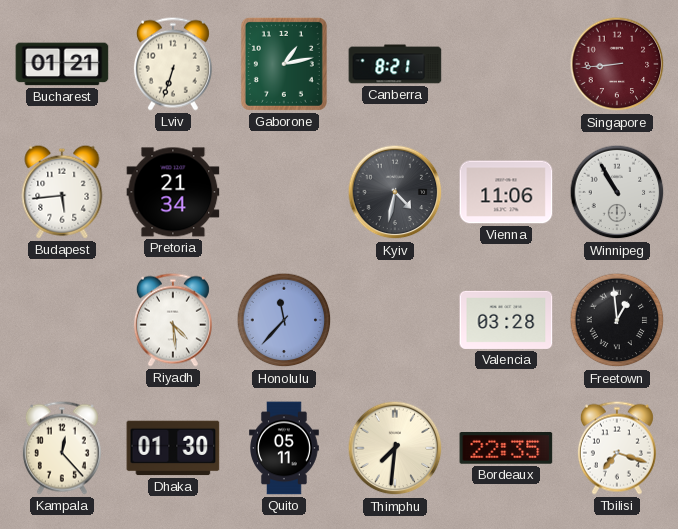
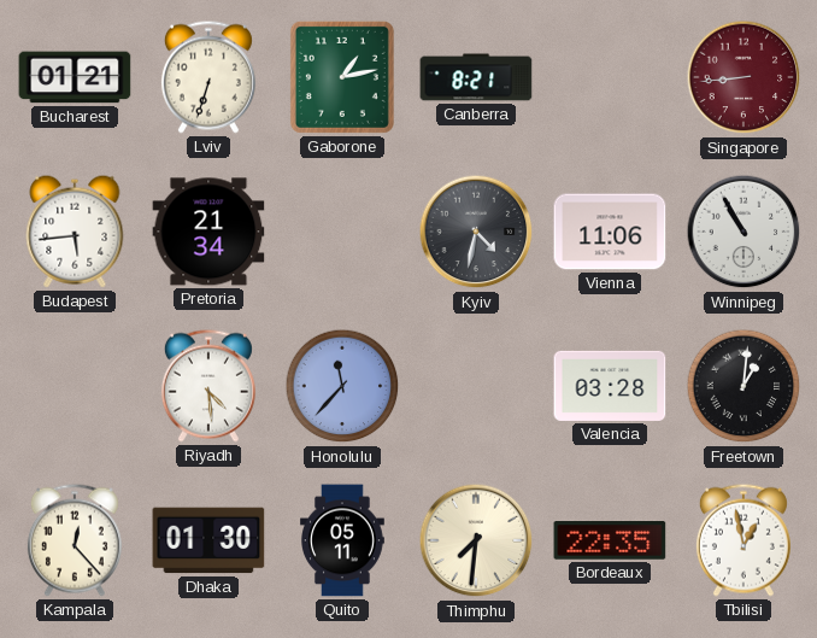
Freetown: 12:59 -> 1:01 (743, 386)
Tbilisi: 7:18 -> 12:58 (743, 540)
